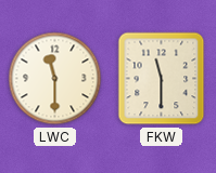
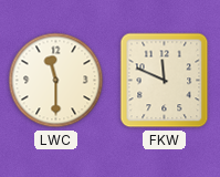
FKW: 11:30 -> 11:49 (165, 81)
